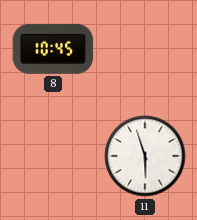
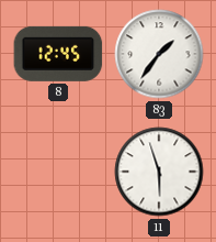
8: 10:45 -> 12:45 (58, 54)
83: none -> 1:36 (159, 54)
